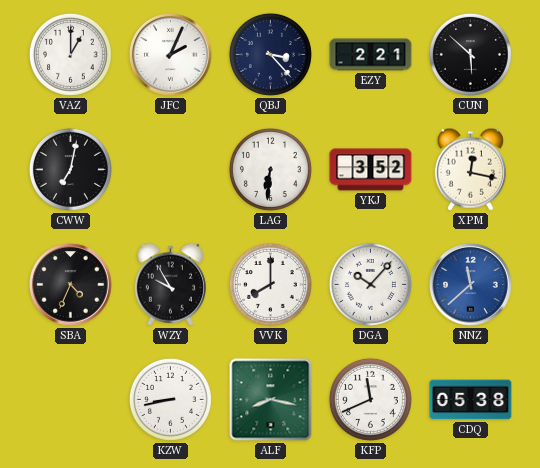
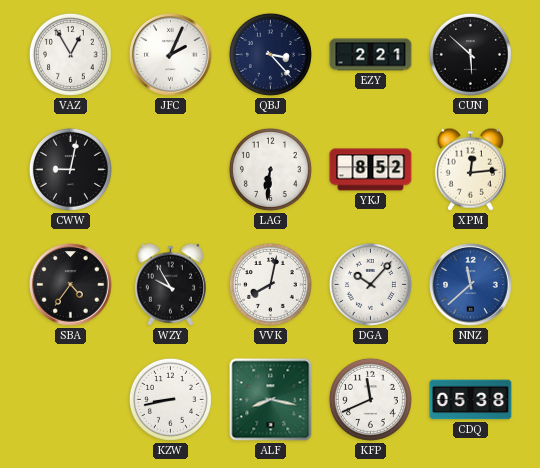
VAZ: 1:00 -> 12:55 (70, 54)
CWW: 7:02 -> 9:02 (70, 169)
YKJ: 3:52 -> 8:52 (371, 170)
XPM: 12:17 -> 12:14 (470, 169)
SBA: 4:34 -> 4:36 (71, 285)
VVK: 8:00 -> 8:02 (270, 284)
